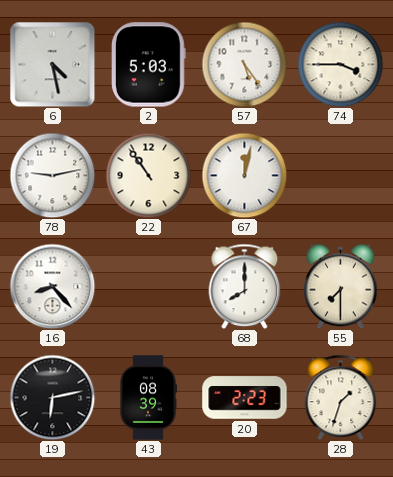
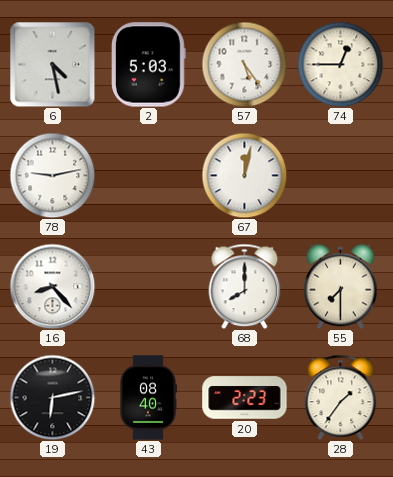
74: 3:45 -> 12:45 (340, 64)
22: 10:54 -> none (148, 175)
43: 08:39 -> 08:40 (148, 398)
28: 1:33 -> 1:36 (341, 397)
